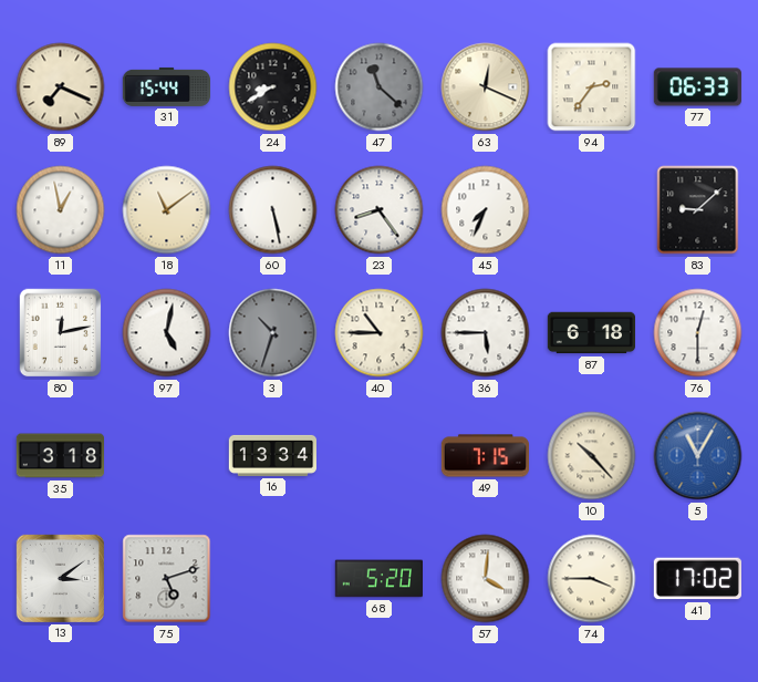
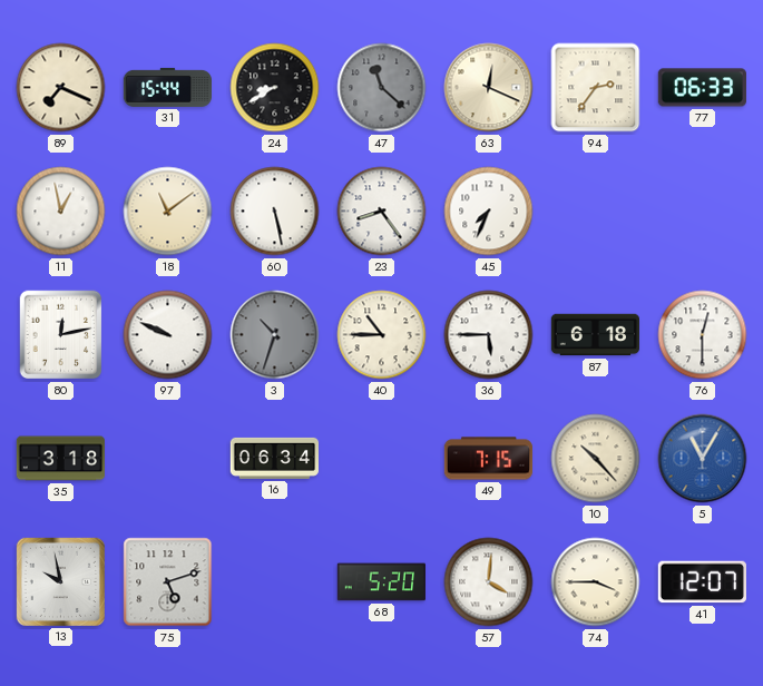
83: 9:08 -> none (698, 210)
97: 5:02 -> 9:49 (168, 335)
16: 13:34 -> 06:34 (274, 458)
13: 3:09 -> 9:58 (60, 581)
41: 17:02 -> 12:07 (702, 582)
